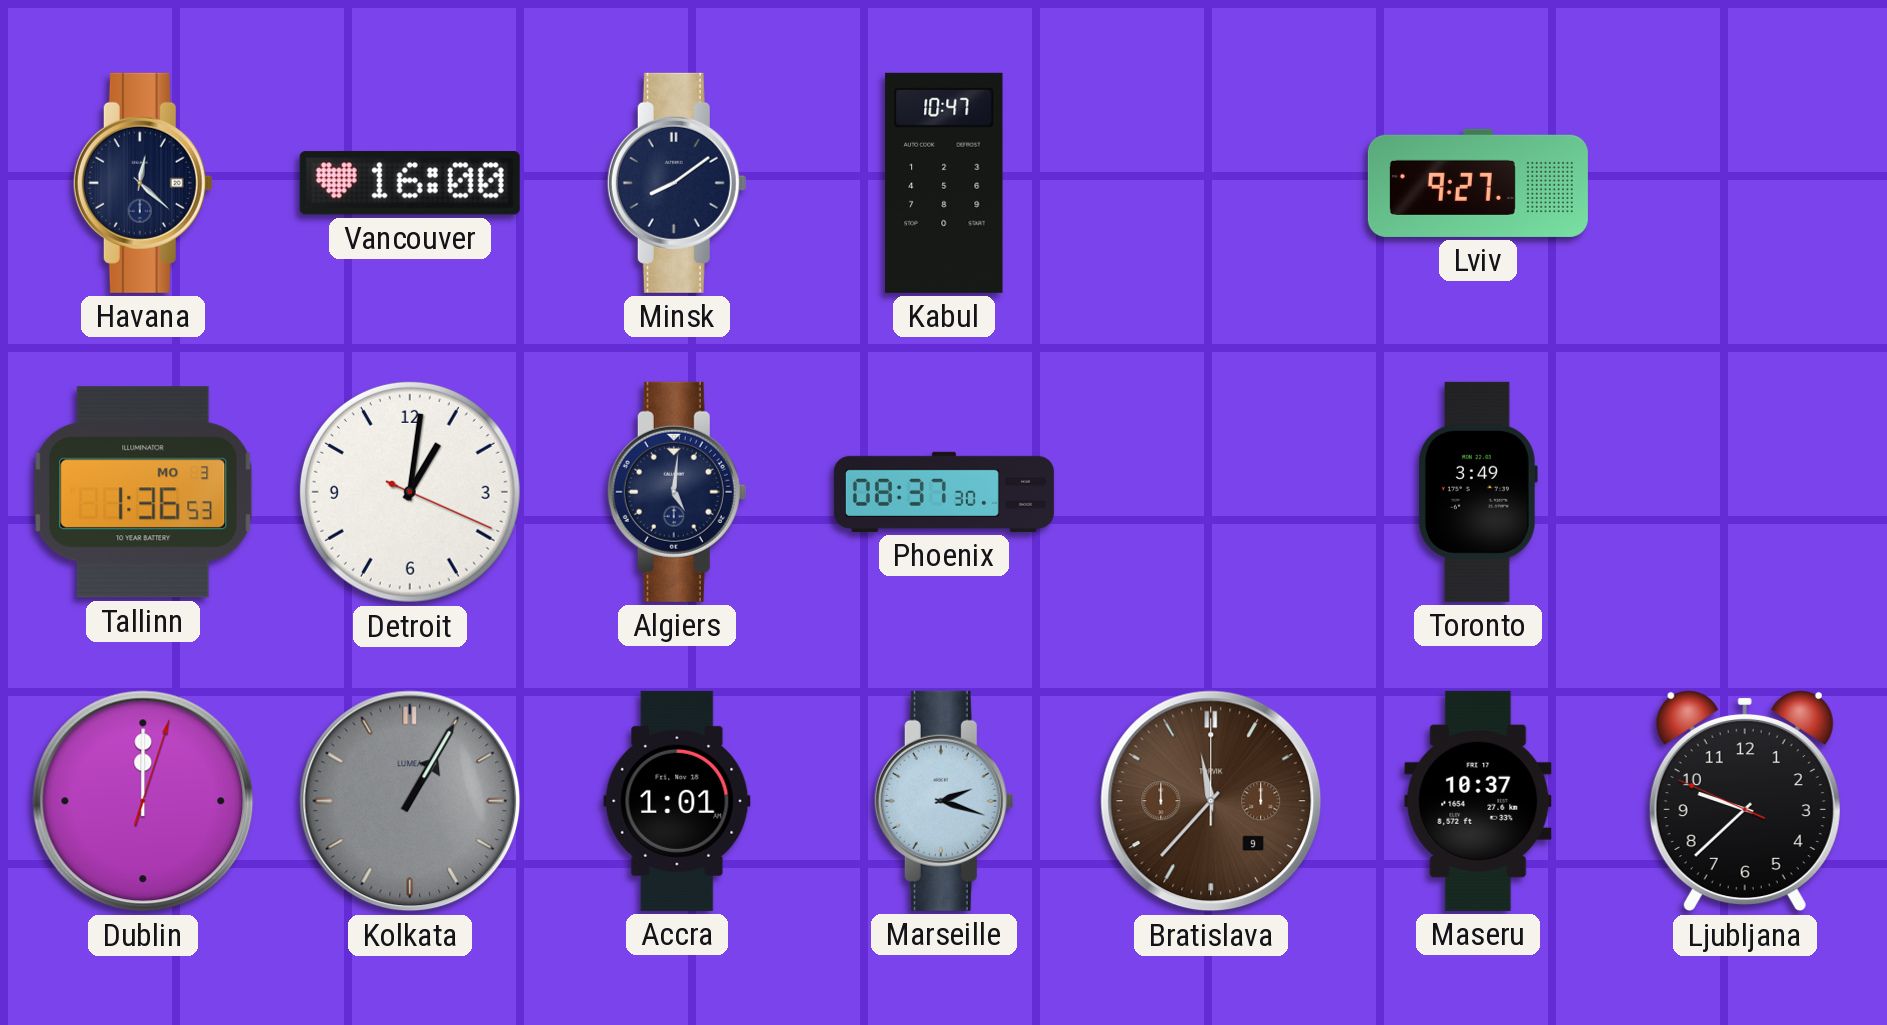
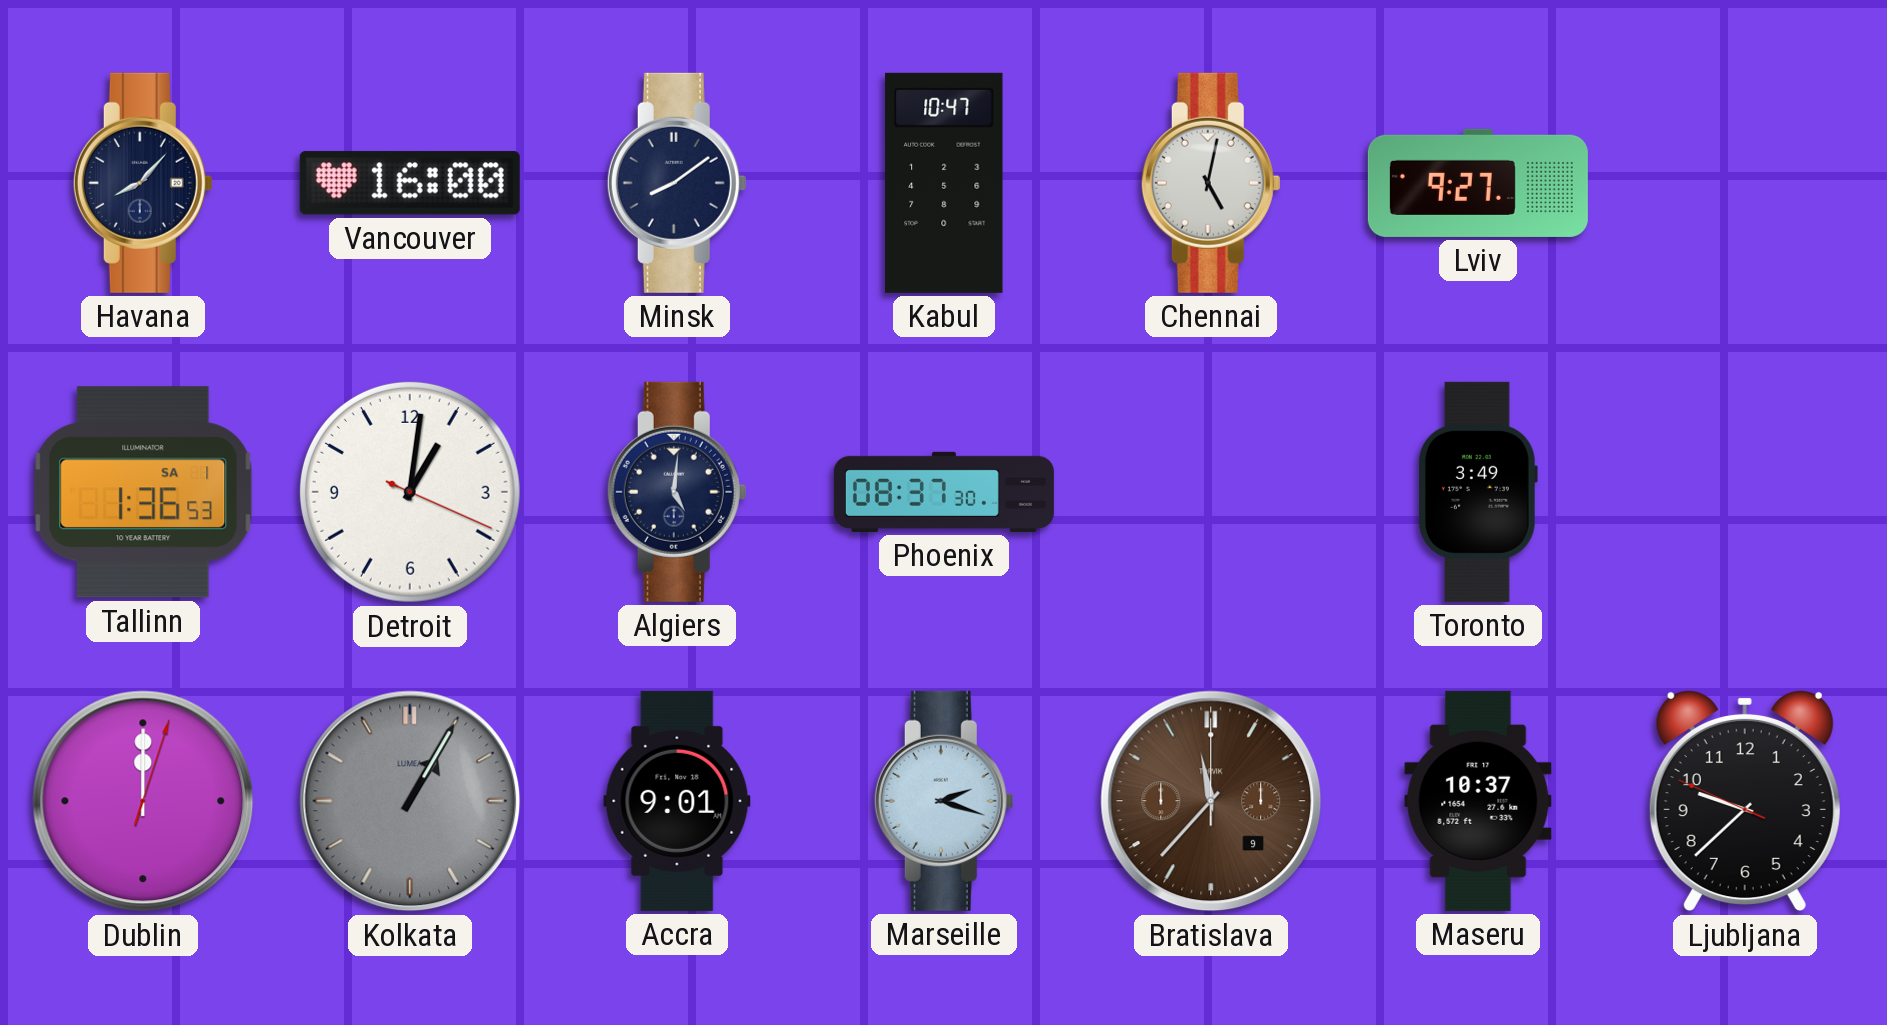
Havana: 12:22 -> 8:07 (143, 183)
Chennai: none -> 5:02 (1211, 183)
Tallinn date: MO 3 -> SA 1 (143, 492)
Accra: 1:01 -> 9:01 (677, 801)
